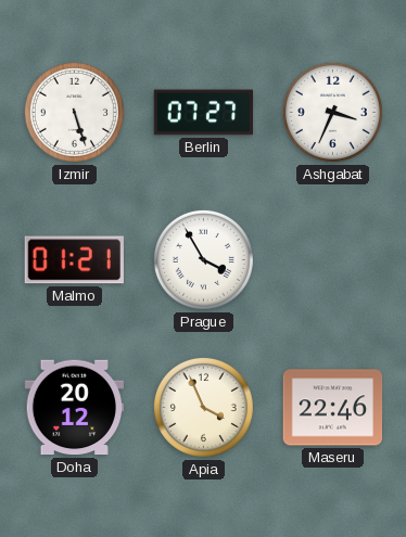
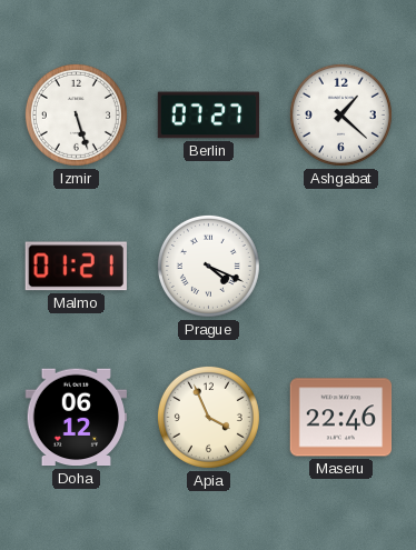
Ashgabat: 3:34 -> 1:22 (340, 114)
Prague: 3:55 -> 4:19 (208, 266)
Doha: 20:12 -> 06:12 (77, 418)
